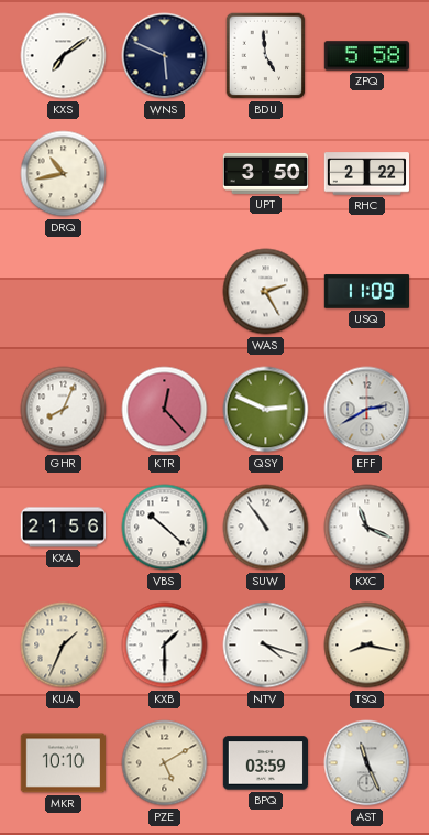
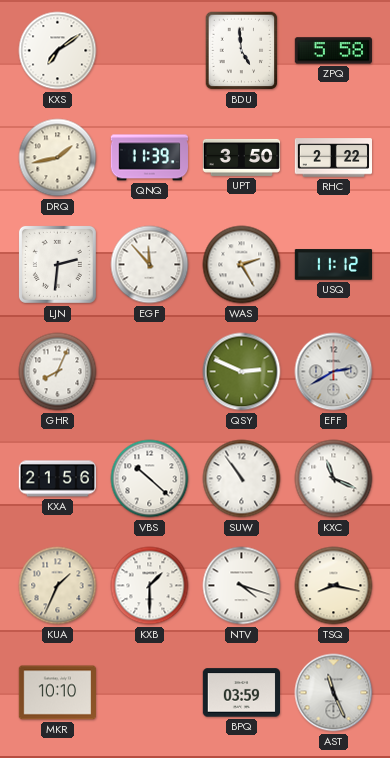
WNS: 5:49 -> none (165, 56)
DRQ: 10:43 -> 1:43 (58, 158)
QNQ: none -> 11:39 (149, 158)
LJN: none -> 2:31 (57, 264)
EGF: none -> 11:53 (150, 265)
USQ: 11:09 -> 11:12 (333, 265)
KTR: 12:23 -> none (165, 410)
PZE: 5:10 -> none (165, 763)
